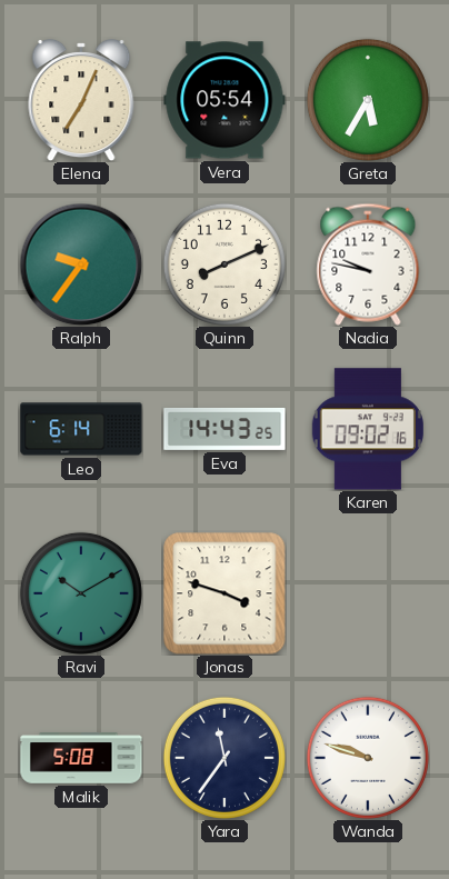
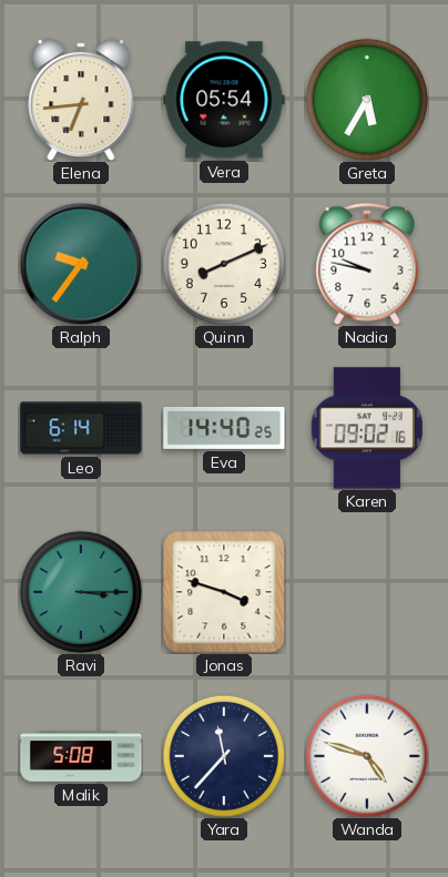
Elena: 7:04 -> 6:44 (81, 101)
Eva: 14:43 -> 14:40 (224, 428)
Ravi: 10:10 -> 3:15 (81, 592)
Yara: 11:36 -> 11:37 (224, 756)
Wanda: 9:48 -> 4:48 (367, 756)
